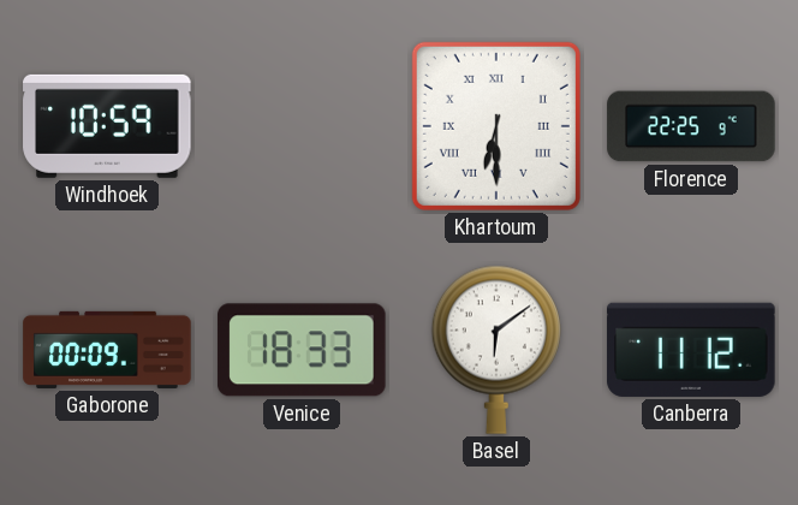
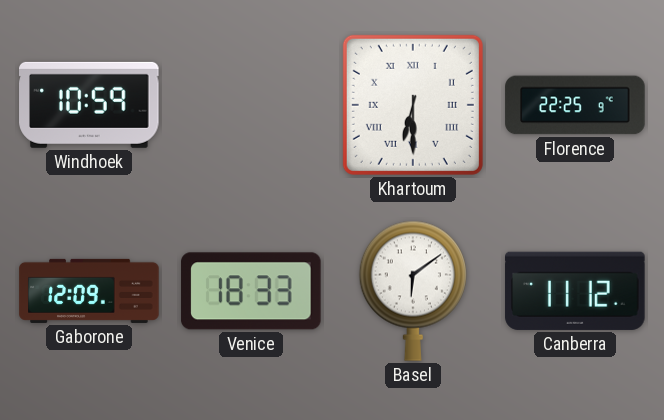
Gaborone: 00:09 -> 12:09 (89, 291)
